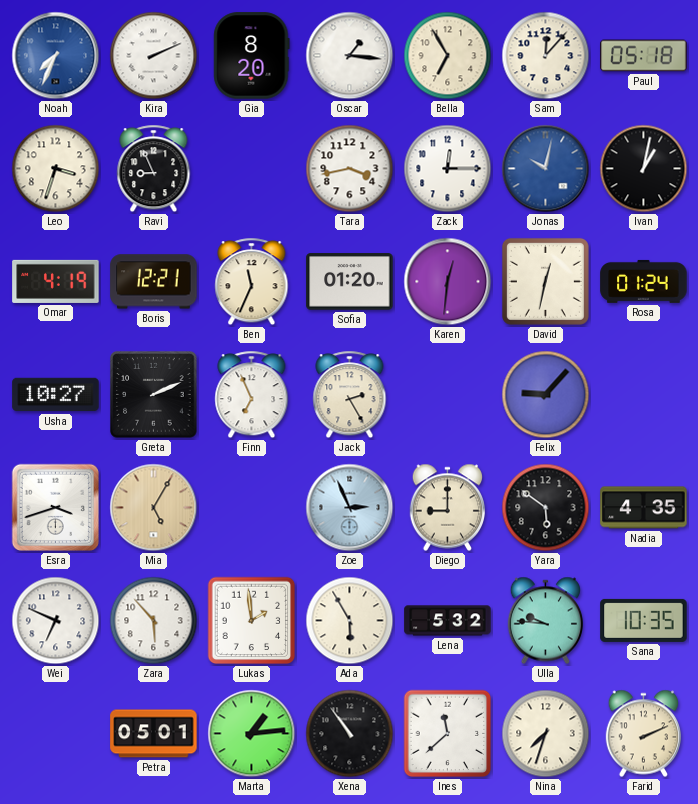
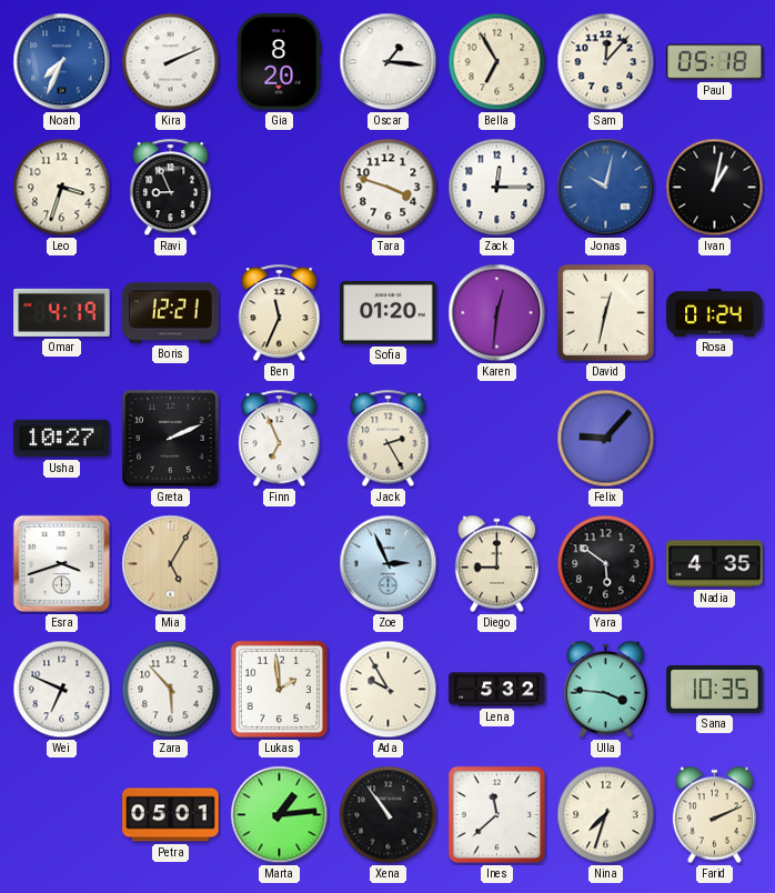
Tara: 3:43 -> 3:48 (389, 188)
Ada: 5:55 -> 9:55 (389, 690)
Ulla: 9:46 -> 3:46 (605, 690)
